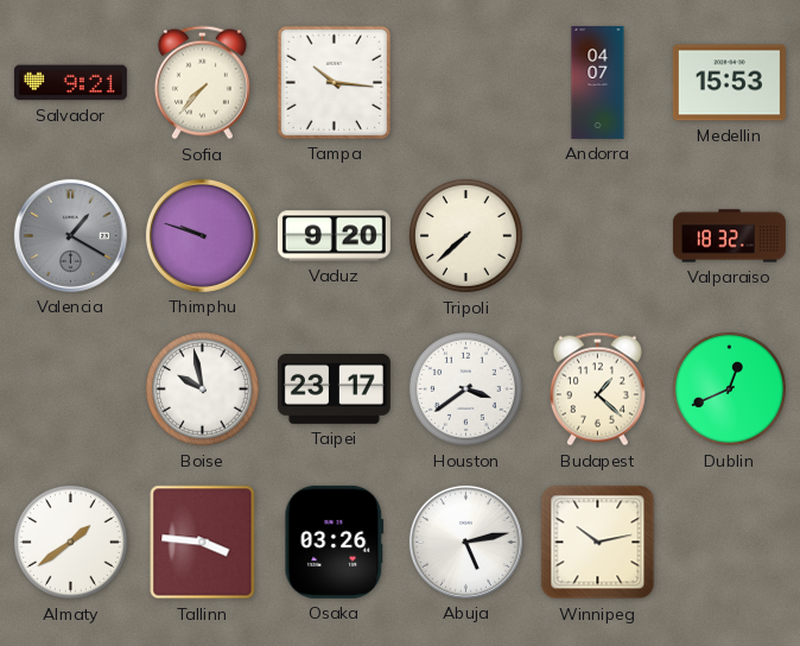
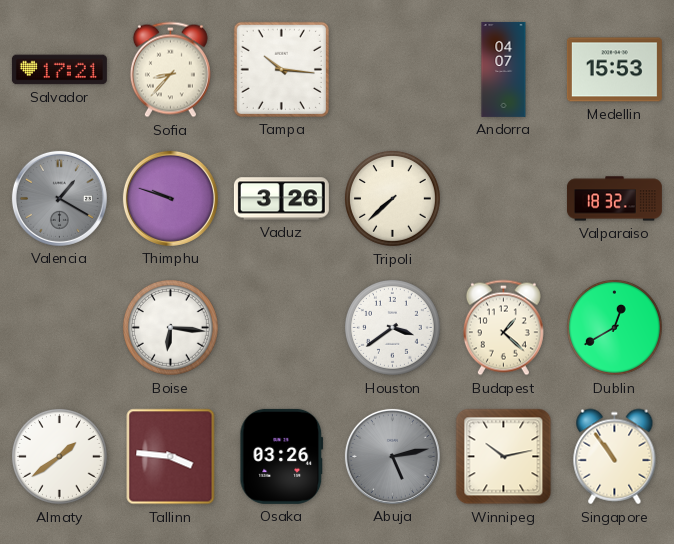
Salvador: 9:21 -> 17:21 (59, 70)
Sofia: 7:37 -> 8:37 (170, 70)
Vaduz: 9:20 -> 3:26 (281, 199)
Boise: 9:58 -> 6:16 (170, 327)
Taipei: 23:17 -> none (334, 388)
Dublin: 12:41 -> 12:40 (614, 327)
Abuja dial: white -> grey (392, 456)
Singapore: none -> 10:54 (615, 457)
